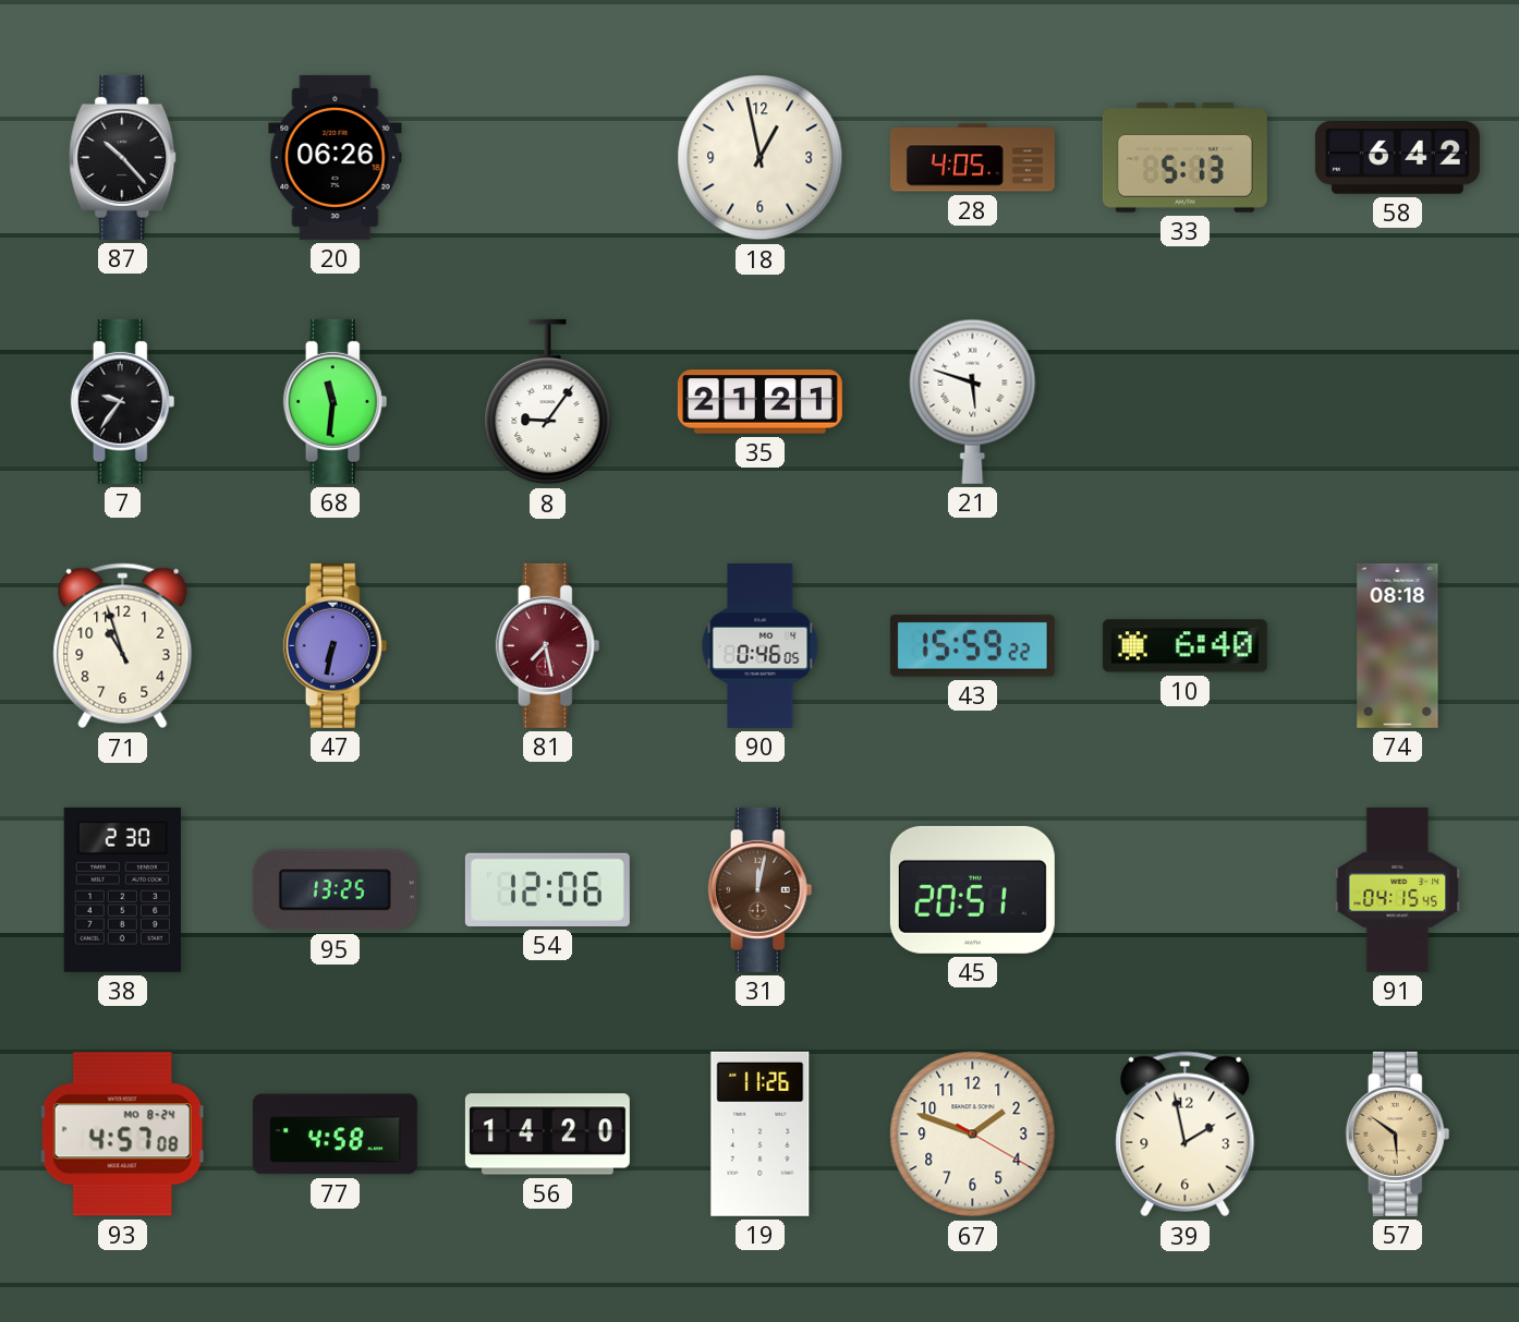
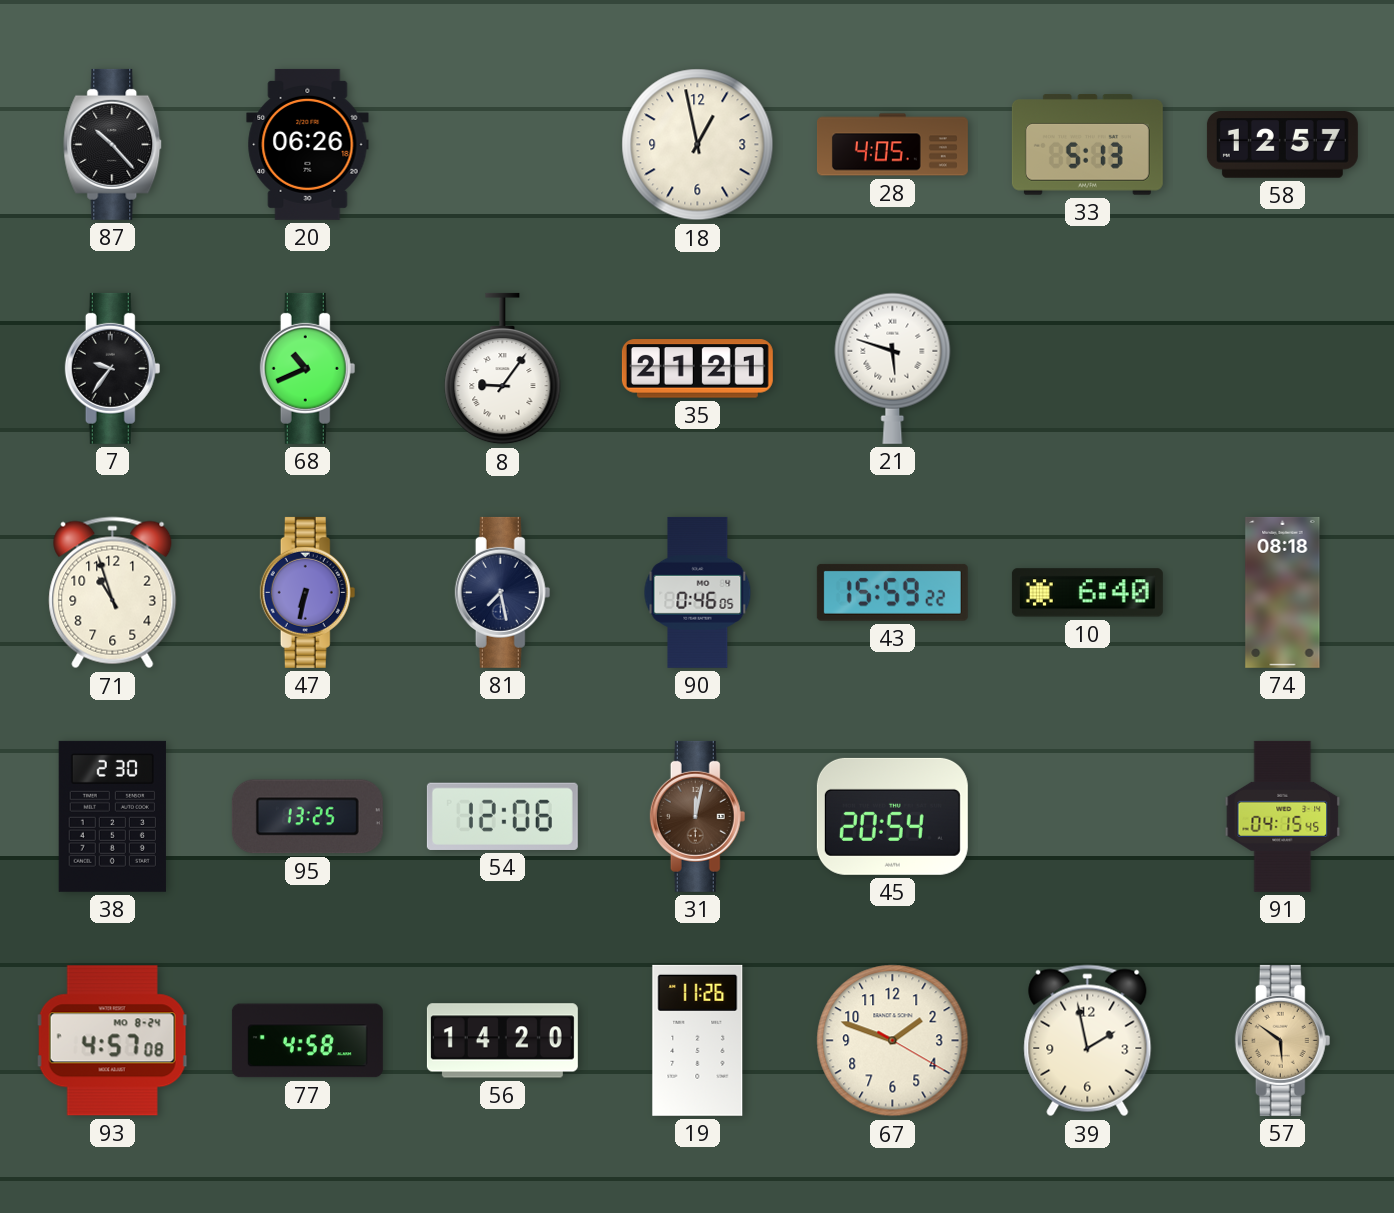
58: 6:42 -> 12:57 (1282, 145)
68: 11:31 -> 10:41 (308, 368)
81 dial: burgundy -> navy (503, 592)
45: 20:51 -> 20:54 (892, 816)
